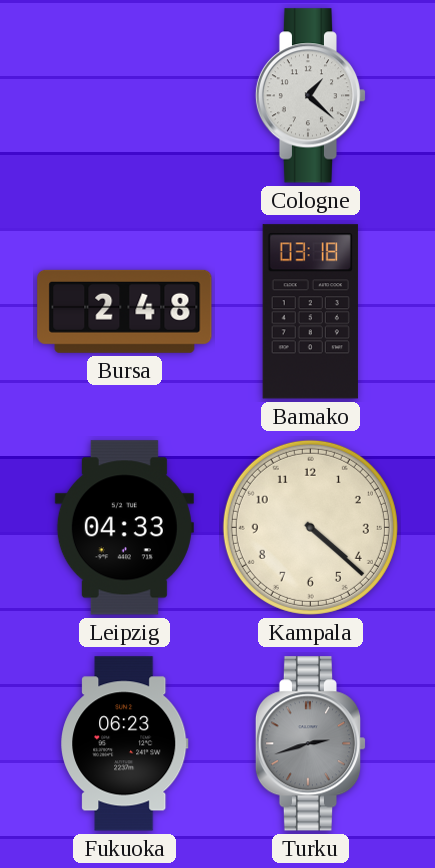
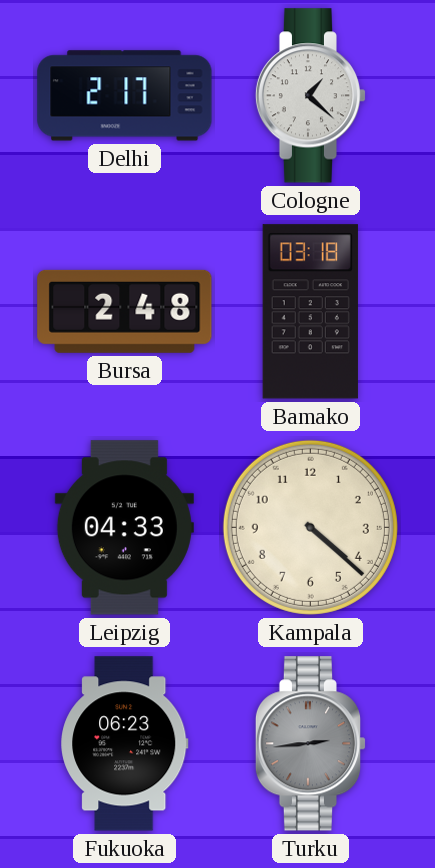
Delhi: none -> 2:17 (125, 96)
Turku: 2:42 -> 2:44 (311, 744)
